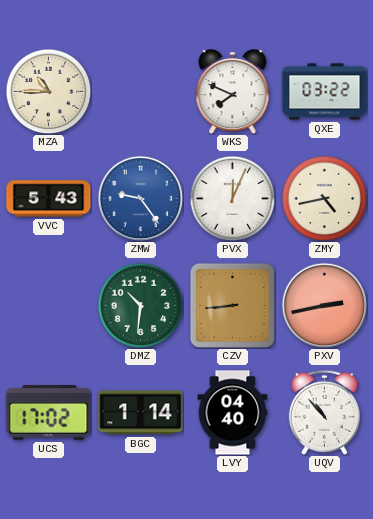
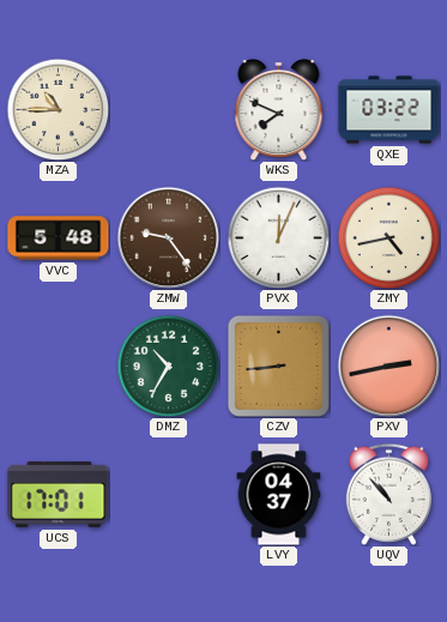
VVC: 5:43 -> 5:48 (59, 238)
ZMW dial: blue -> brown (168, 237)
DMZ: 10:31 -> 10:35 (168, 366)
UCS: 17:02 -> 17:01 (59, 495)
BGC: 1:14 -> none (141, 413)
LVY: 04:40 -> 04:37 (279, 495)
